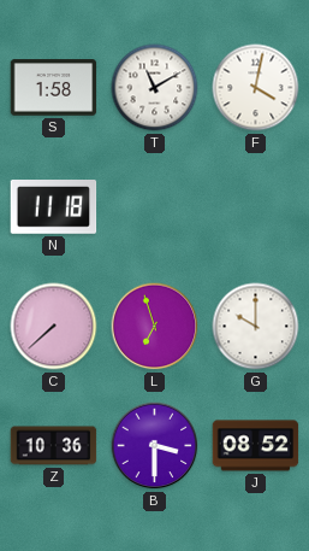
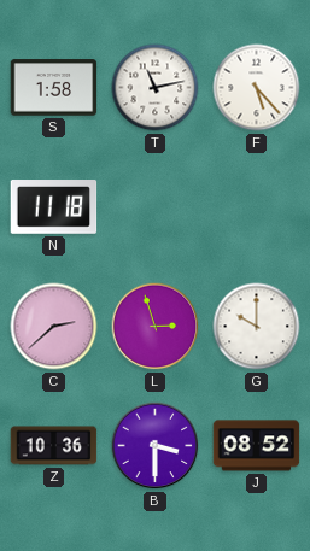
T: 11:10 -> 11:13 (156, 88)
F: 4:02 -> 5:23 (257, 88)
C: 7:38 -> 2:38 (54, 327)
L: 6:57 -> 2:57 (156, 327)
